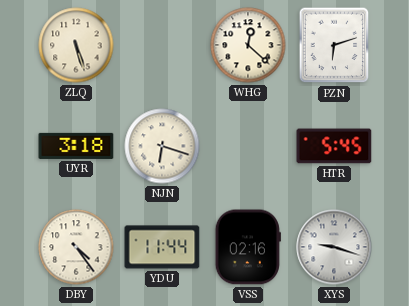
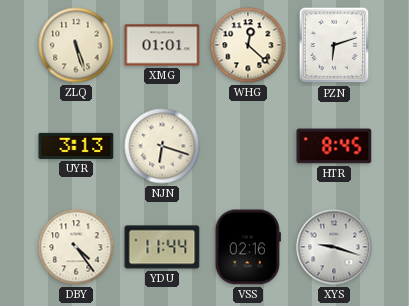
XMG: none -> 01:01 (162, 45)
UYR: 3:18 -> 3:13 (76, 146)
HTR: 5:45 -> 8:45 (334, 146)
